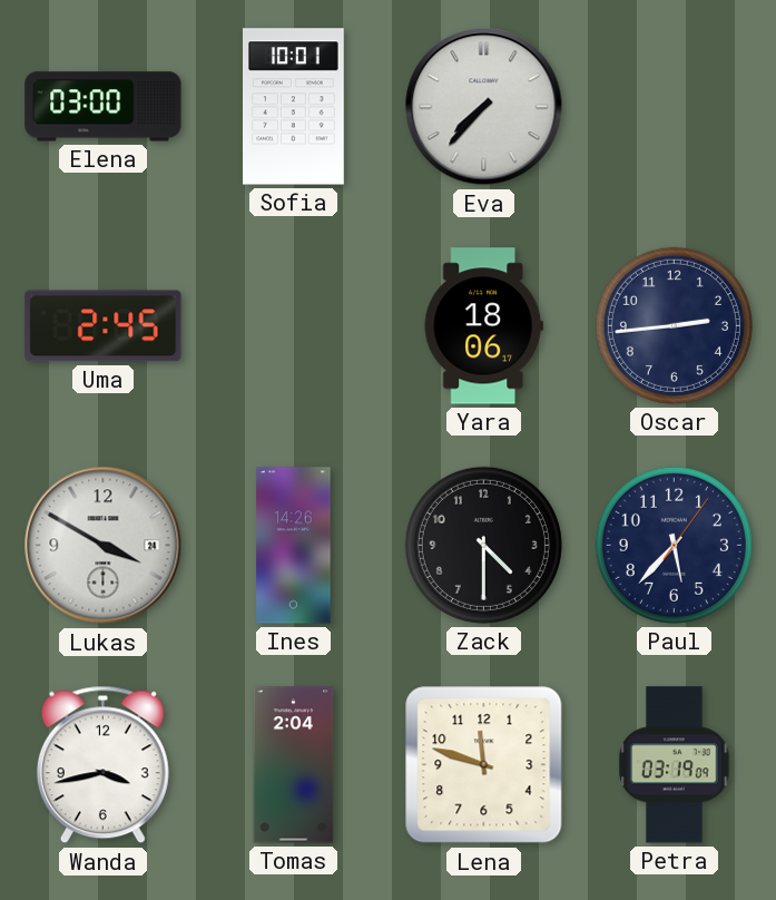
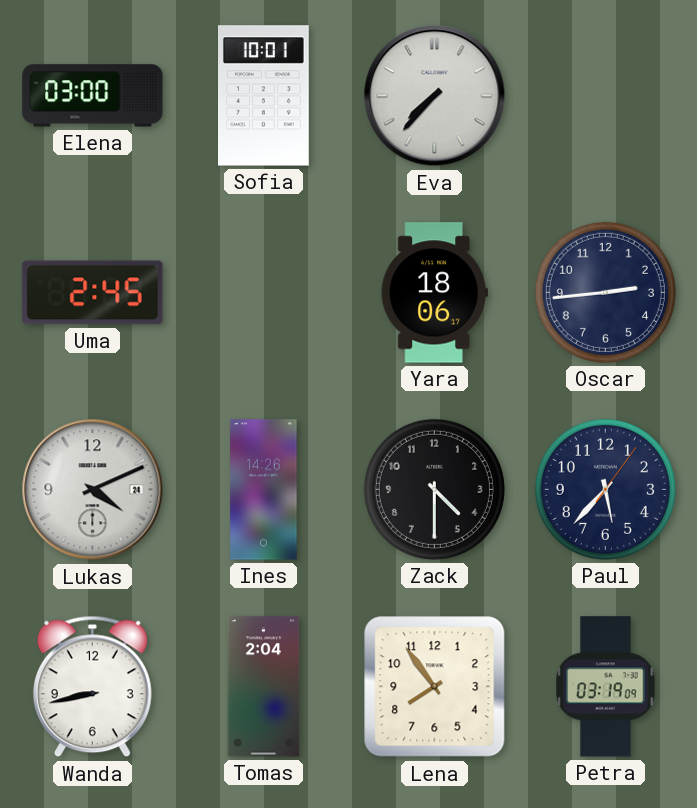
Lukas: 3:50 -> 4:11 (93, 490)
Wanda: 3:43 -> 8:43 (92, 687)
Lena: 11:48 -> 7:54 (435, 687)
